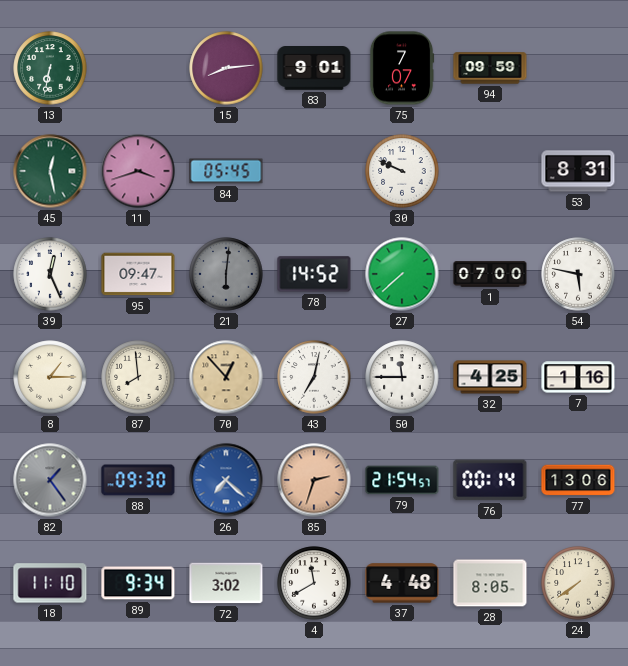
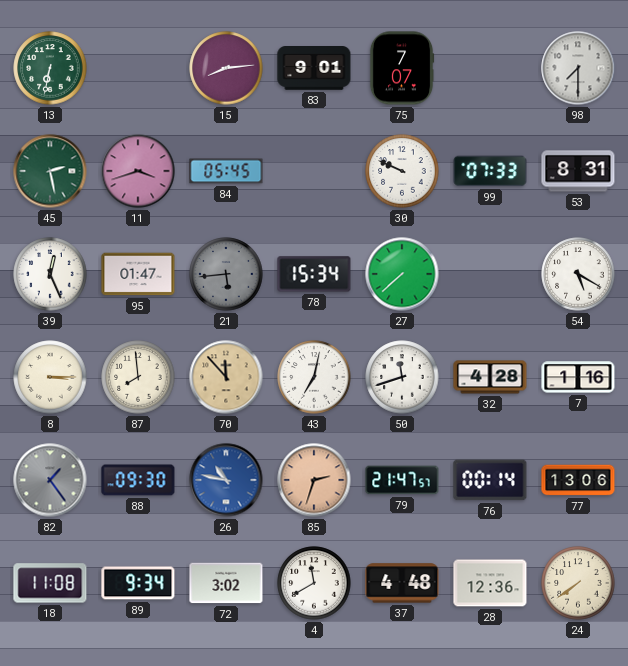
94: 09:59 -> none (490, 68)
98: none -> 7:30 (578, 68)
45: 12:28 -> 2:28 (50, 171)
99: none -> 07:33 (490, 171)
95: 09:47 -> 01:47 (138, 274)
21: 6:01 -> 5:44 (226, 274)
78: 14:52 -> 15:34 (314, 274)
1: 07:00 -> none (490, 274)
54: 5:47 -> 5:20 (578, 274)
8: 1:15 -> 3:15 (50, 377)
70: 12:53 -> 11:53 (226, 377)
50: 11:45 -> 11:42 (402, 377)
32: 4:25 -> 4:28 (490, 377)
26: 7:22 -> 10:47 (226, 480)
79: 21:54 -> 21:47 (402, 480)
18: 11:10 -> 11:08 (50, 583)
28: 8:05 -> 12:36 (490, 583)
